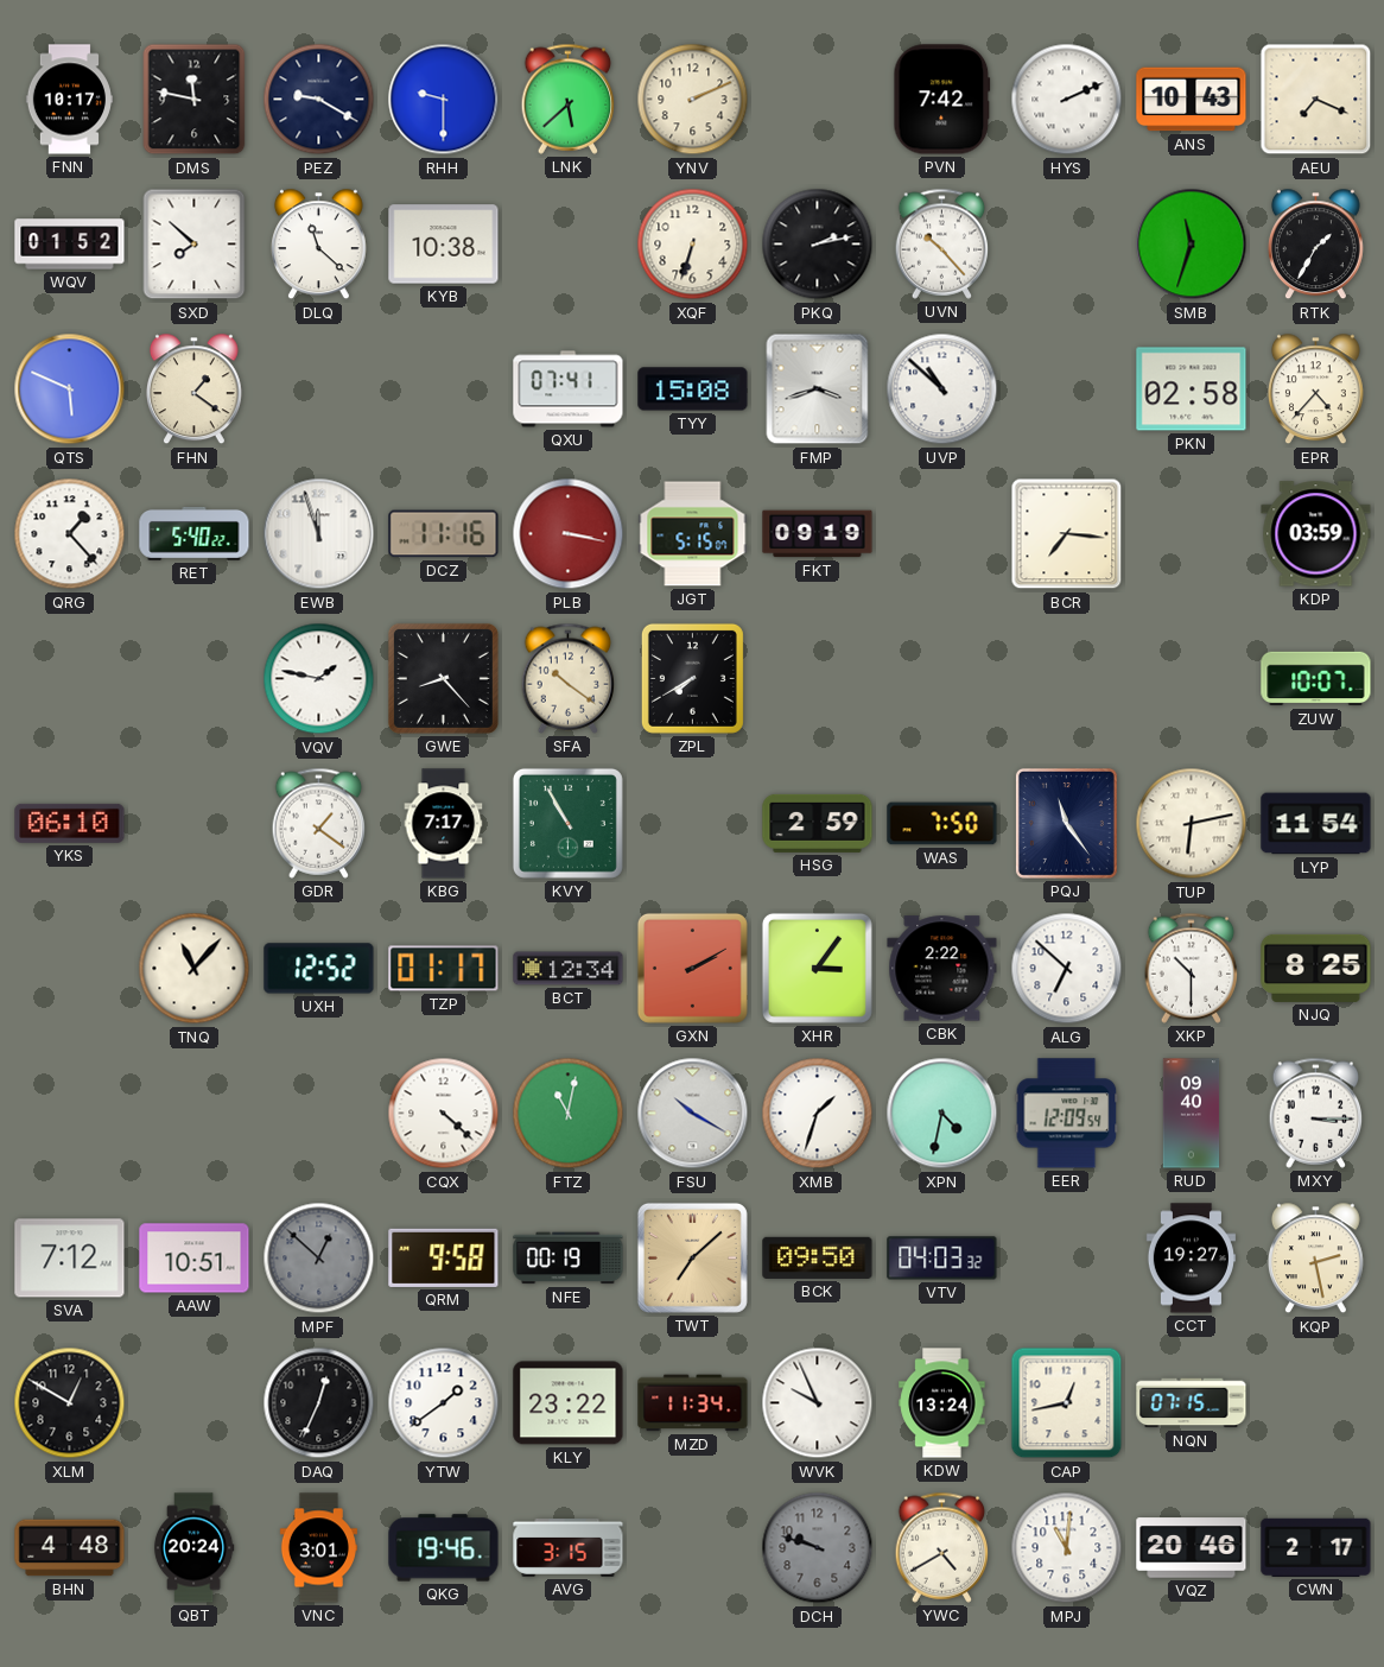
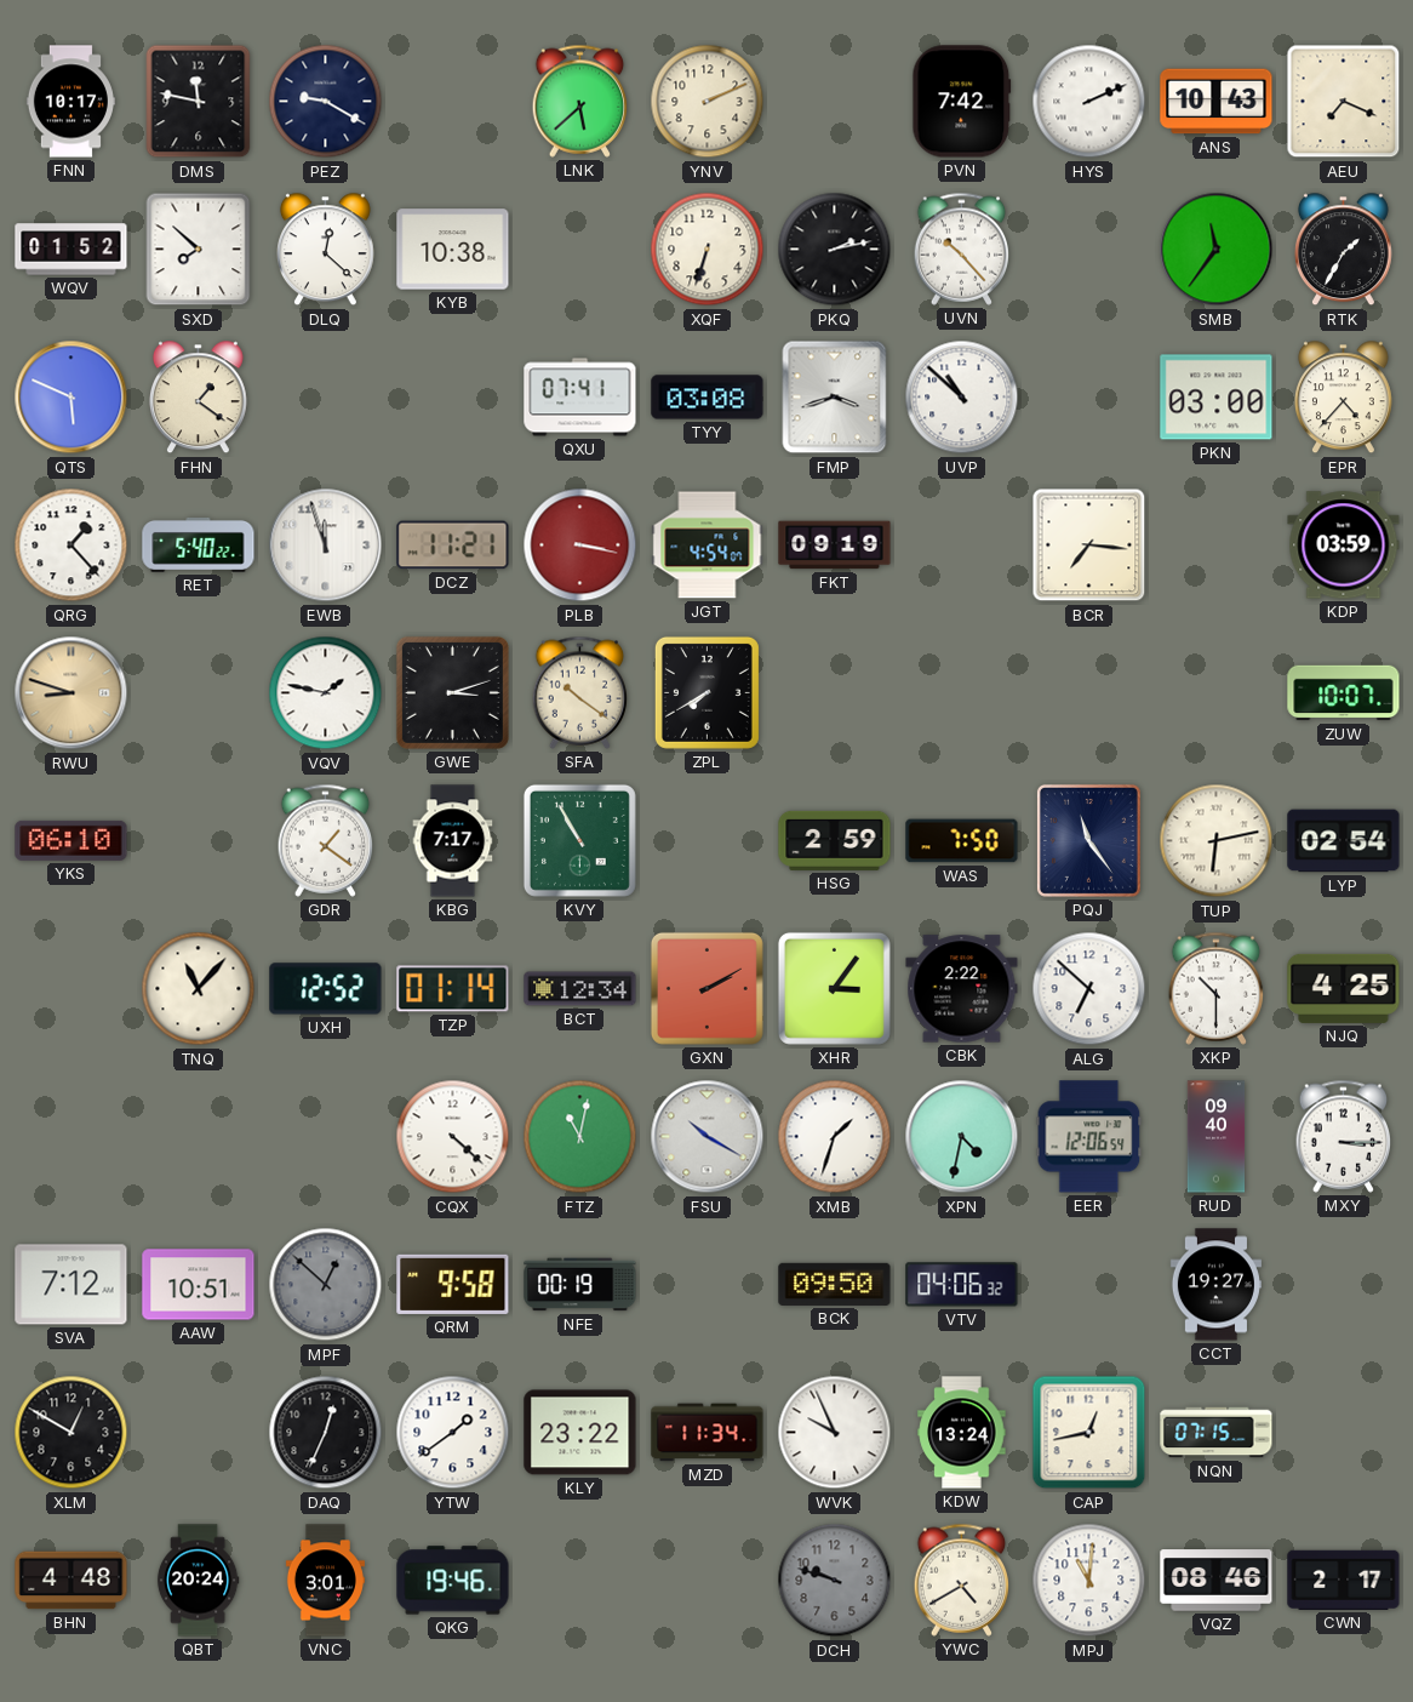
RHH: 9:30 -> none (444, 100)
DLQ: 11:22 -> 12:22 (325, 250)
SMB: 11:33 -> 11:36 (1217, 250)
TYY: 15:08 -> 03:08 (708, 398)
PKN: 02:58 -> 03:00 (1217, 398)
DCZ: 11:16 -> 11:21 (453, 546)
JGT: 5:15 -> 4:54 (708, 546)
RWU: none -> 8:48 (71, 693)
GWE: 8:23 -> 3:12 (452, 692)
LYP: 11:54 -> 02:54 (1344, 841)
TZP: 01:17 -> 01:14 (453, 989)
NJQ: 8:25 -> 4:25 (1344, 988)
EER: 12:09 -> 12:06 (1089, 1137)
TWT: 7:08 -> none (692, 1257)
VTV: 04:03 -> 04:06 (962, 1285)
KQP: 2:28 -> none (1315, 1259)
AVG: 3:15 -> none (569, 1548)
VQZ: 20:46 -> 08:46 (1217, 1581)
